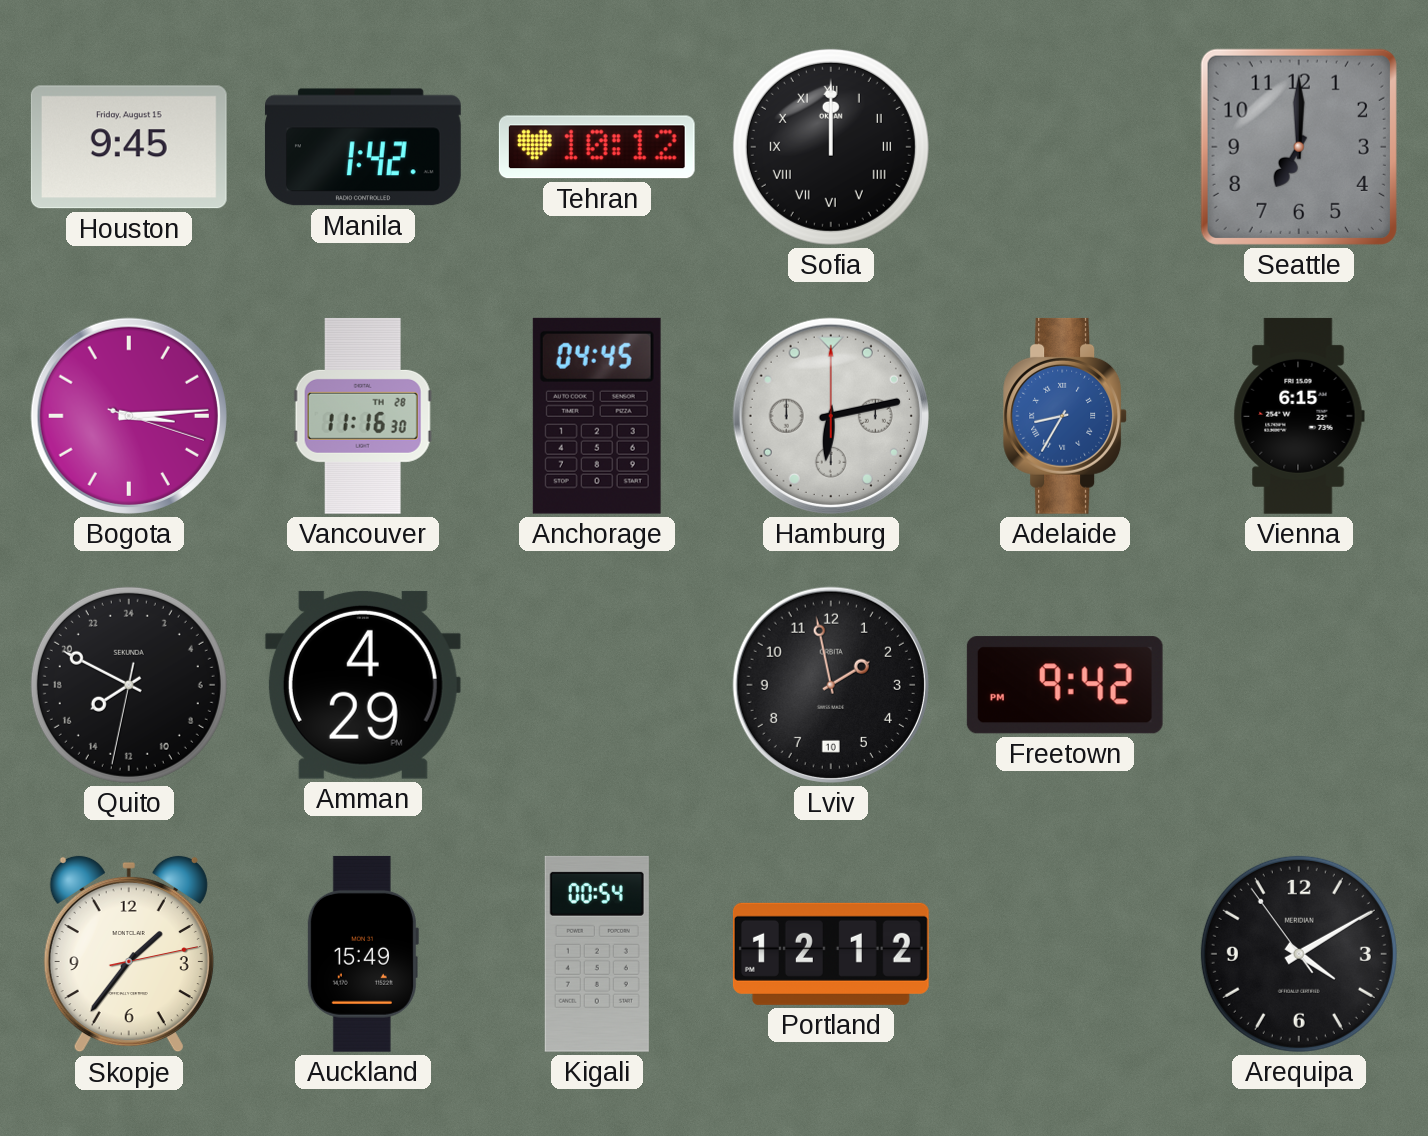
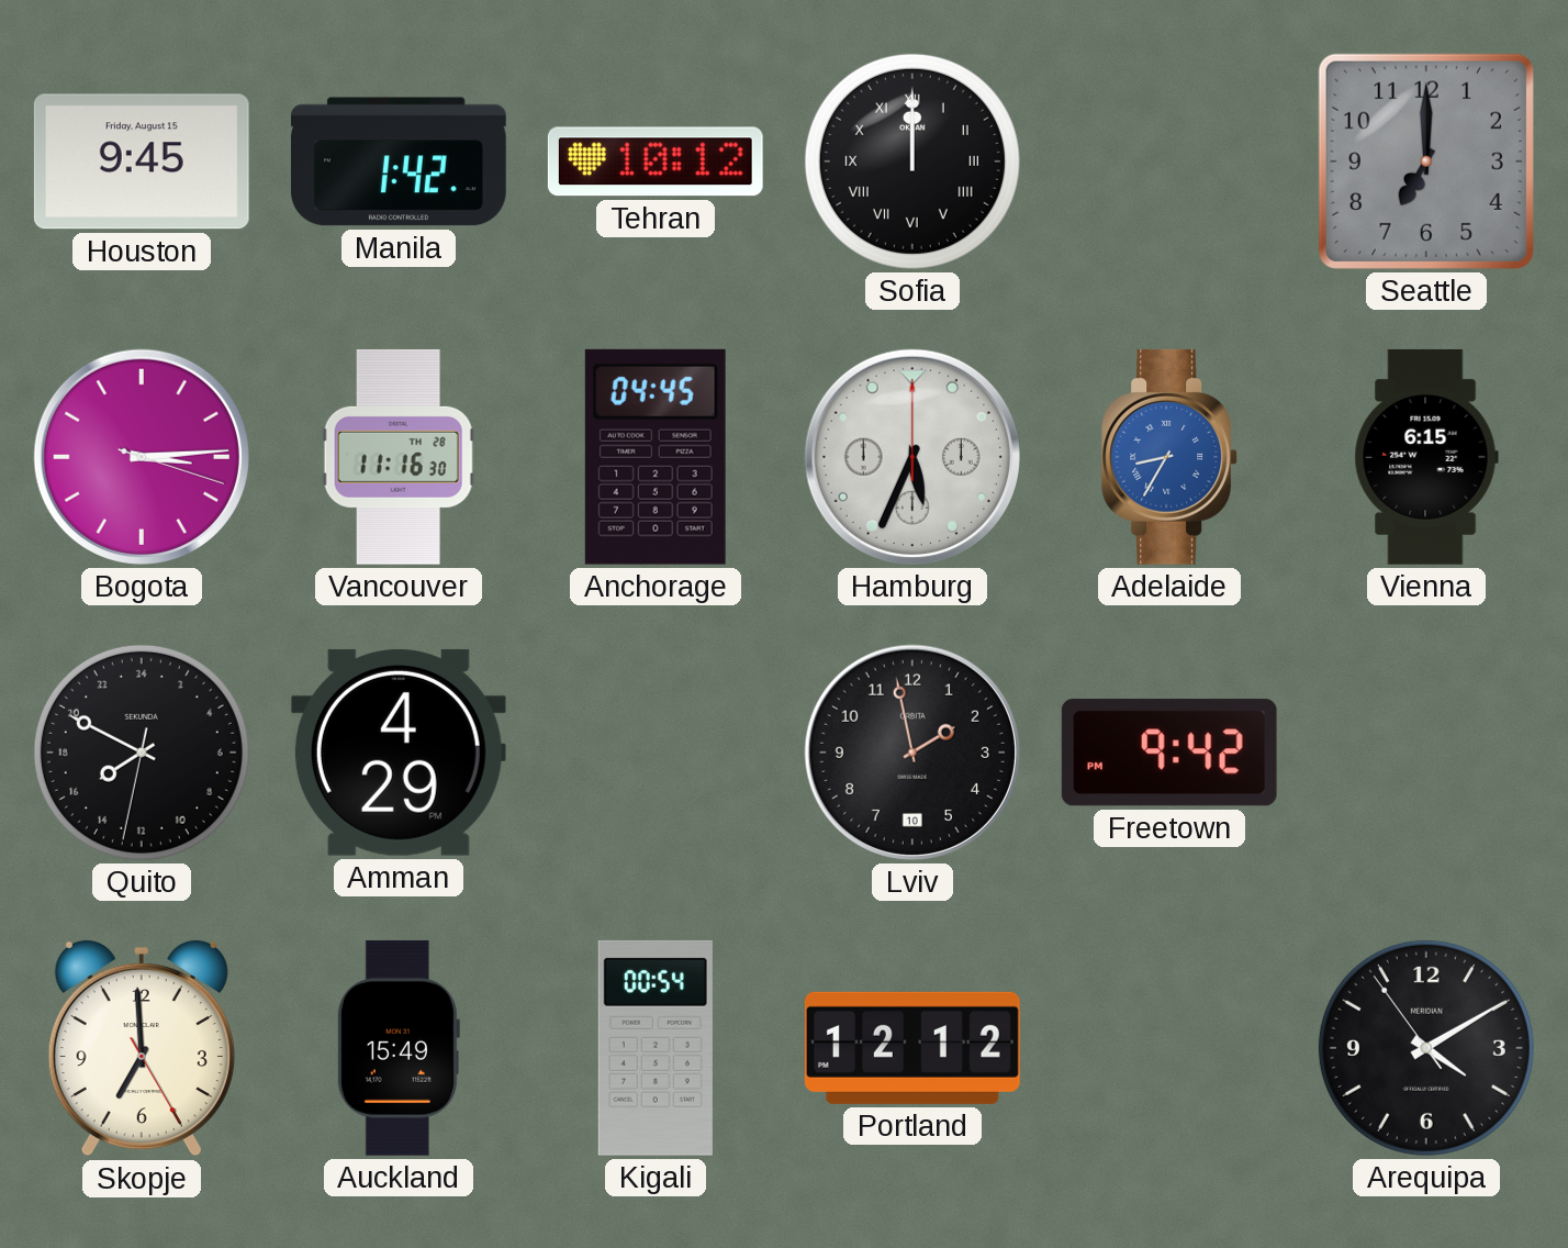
Hamburg: 6:13 -> 5:34 (912, 457)
Skopje: 1:36 -> 6:59 (142, 1048)
